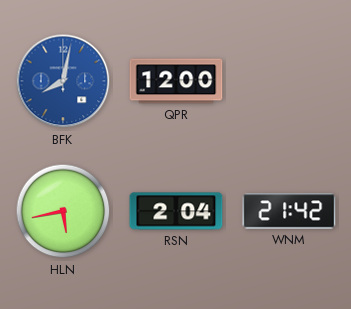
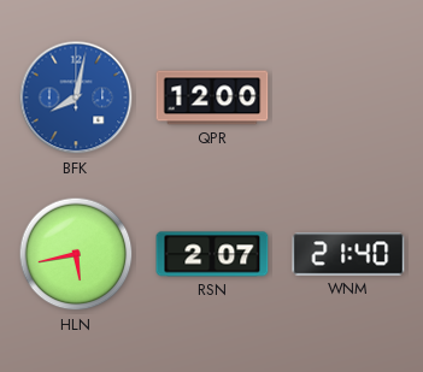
RSN: 2:04 -> 2:07 (212, 254)
WNM: 21:42 -> 21:40 (348, 254)
